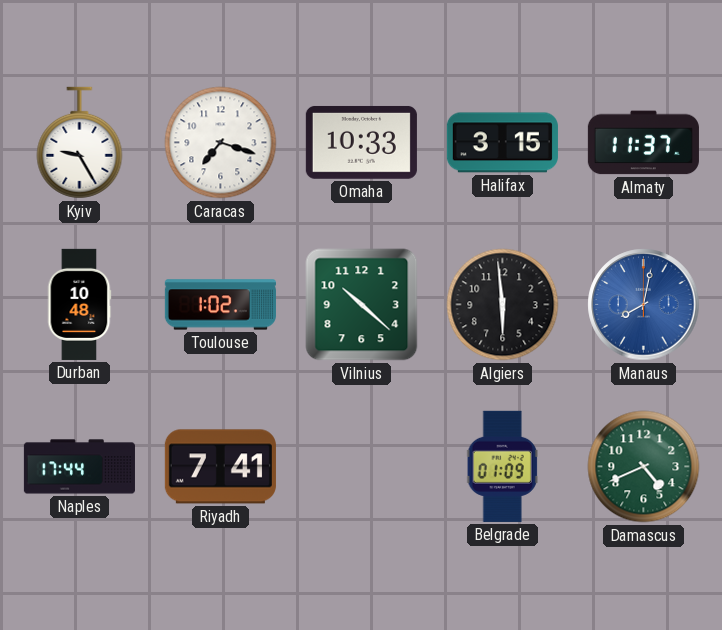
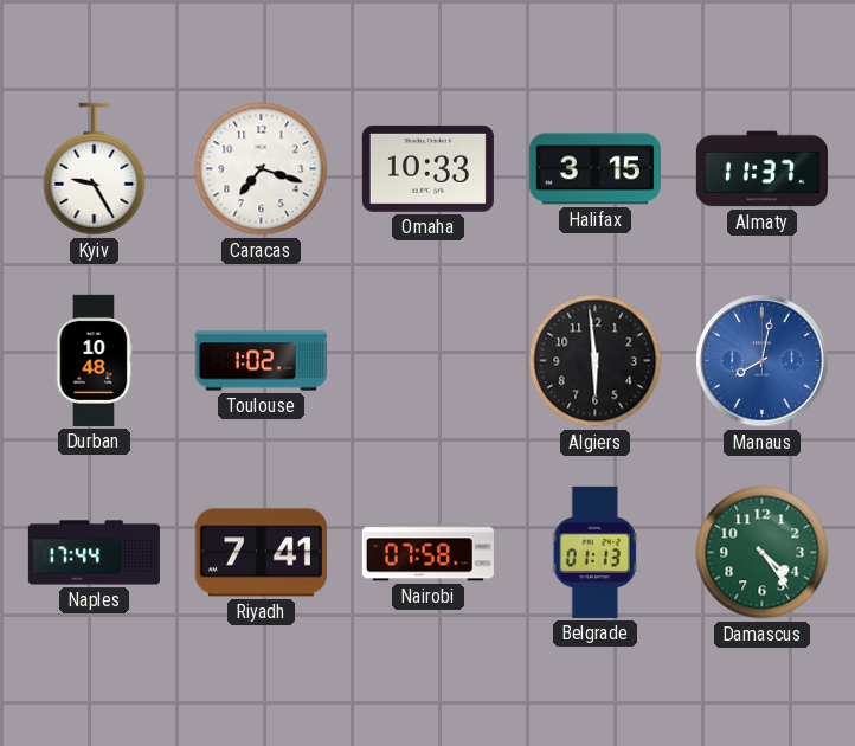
Vilnius: 10:22 -> none (362, 305)
Nairobi: none -> 07:58 (427, 553)
Belgrade: 01:09 -> 01:13 (594, 552)
Damascus: 4:41 -> 4:24 (763, 553)
